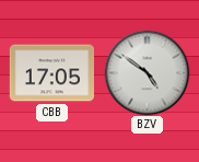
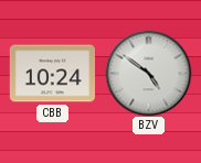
CBB: 17:05 -> 10:24 (52, 74)
